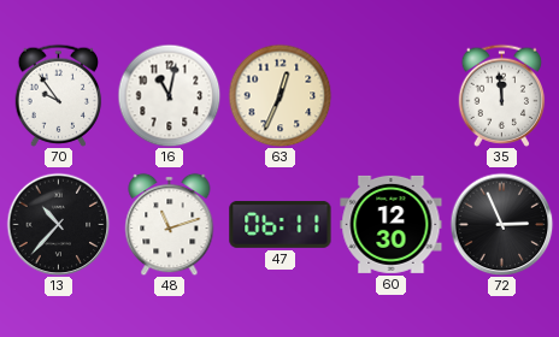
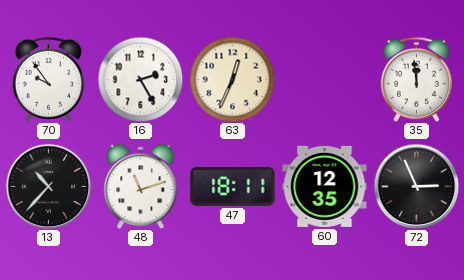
16: 11:02 -> 2:25 (140, 79)
47: 06:11 -> 18:11 (233, 187)
60: 12:30 -> 12:35 (325, 186)
